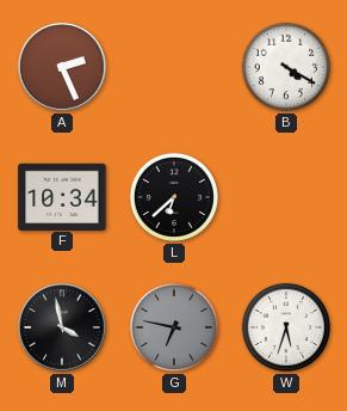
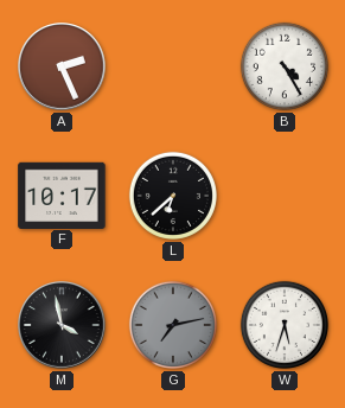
B: 4:20 -> 4:25 (285, 66)
F: 10:34 -> 10:17 (62, 195)
G: 6:47 -> 7:13 (173, 325)
